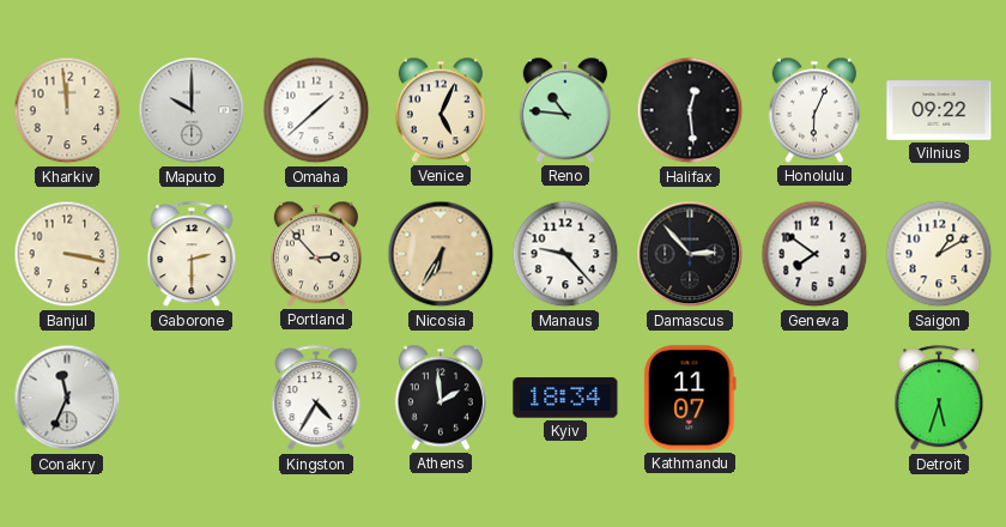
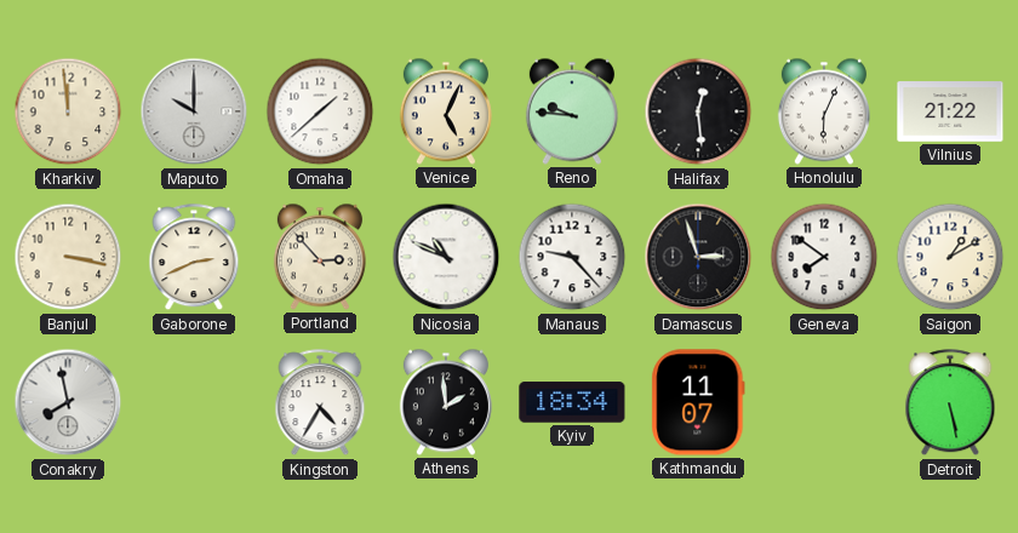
Reno: 10:46 -> 9:46 (572, 111)
Vilnius: 09:22 -> 21:22 (950, 111)
Gaborone: 2:30 -> 2:41 (194, 258)
Nicosia: 6:35 -> 10:49 (446, 257)
Nicosia dial: champagne -> white (446, 257)
Damascus: 2:53 -> 2:57 (698, 257)
Conakry: 11:34 -> 7:58 (68, 402)
Detroit: 5:33 -> 5:28 (950, 403)
